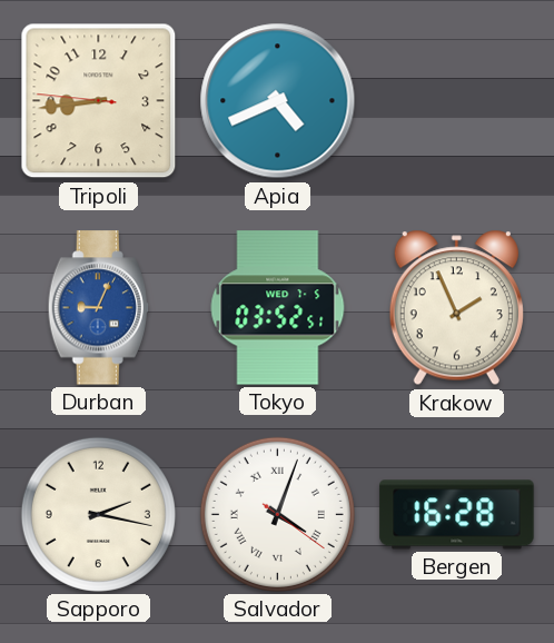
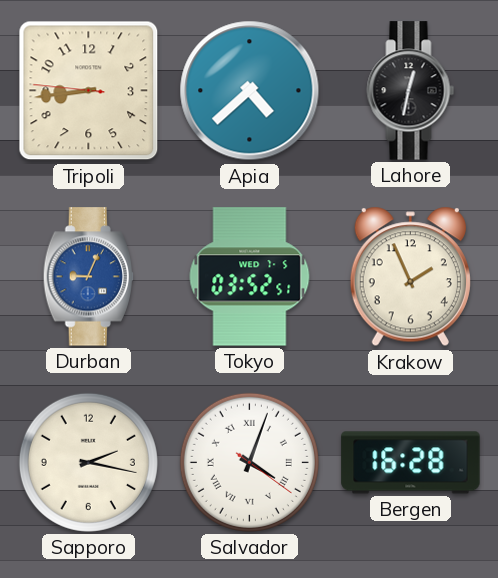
Apia: 4:41 -> 4:38 (250, 91)
Lahore: none -> 12:32 (411, 91)
